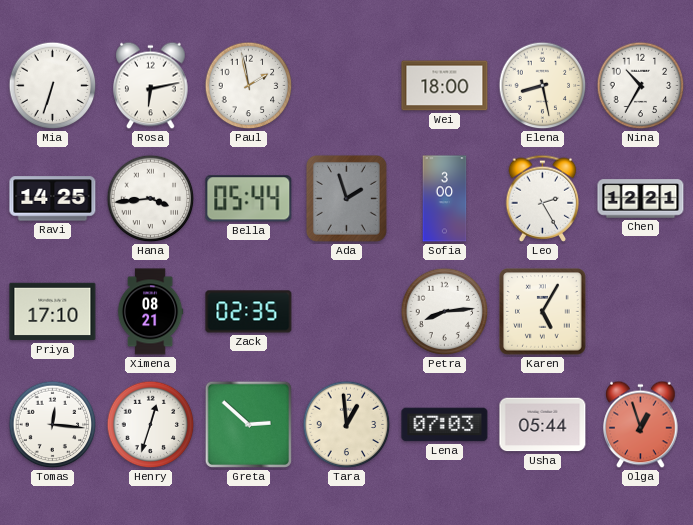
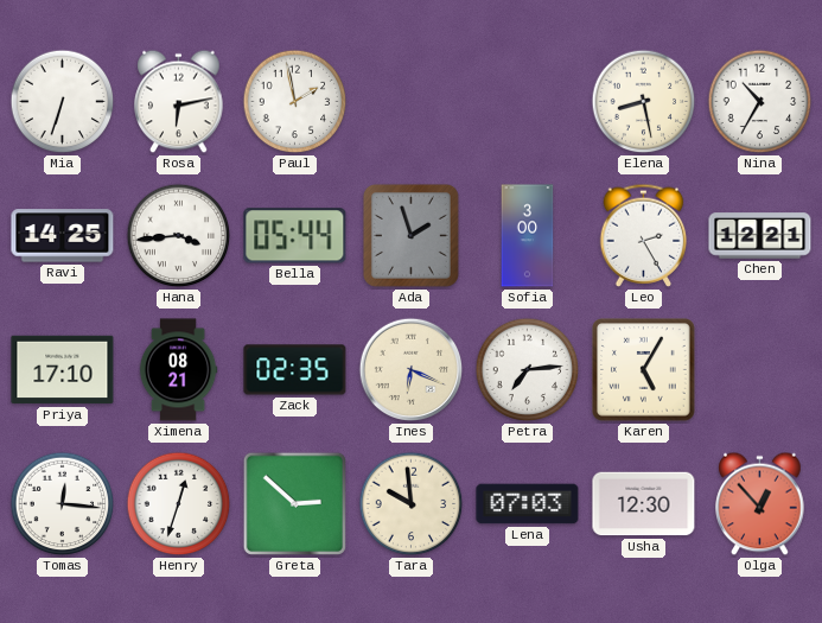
Wei: 18:00 -> none (445, 86)
Ines: none -> 6:19 (412, 370)
Petra: 8:14 -> 7:14 (528, 370)
Tara: 12:59 -> 9:59 (412, 504)
Usha: 05:44 -> 12:30 (644, 504)
Olga: 12:57 -> 12:53 (760, 504)
